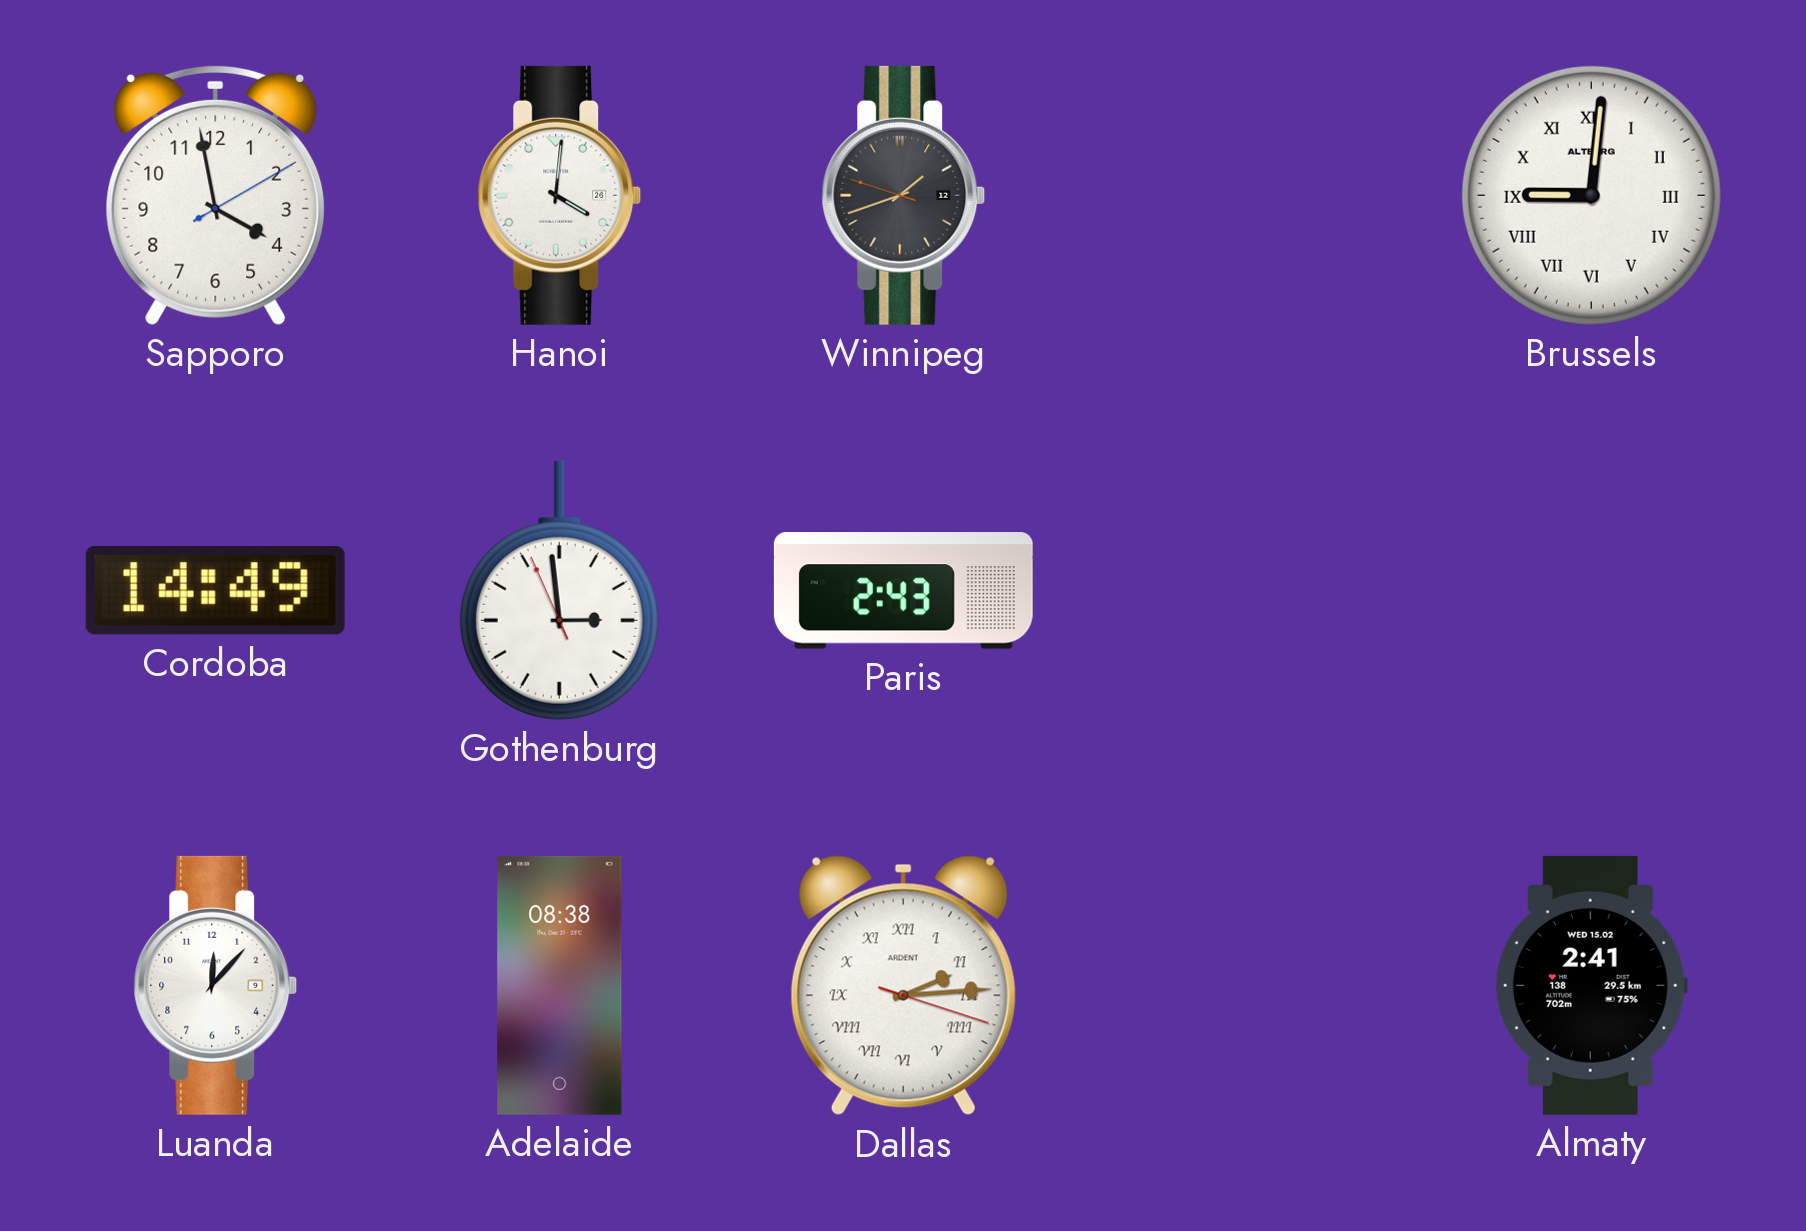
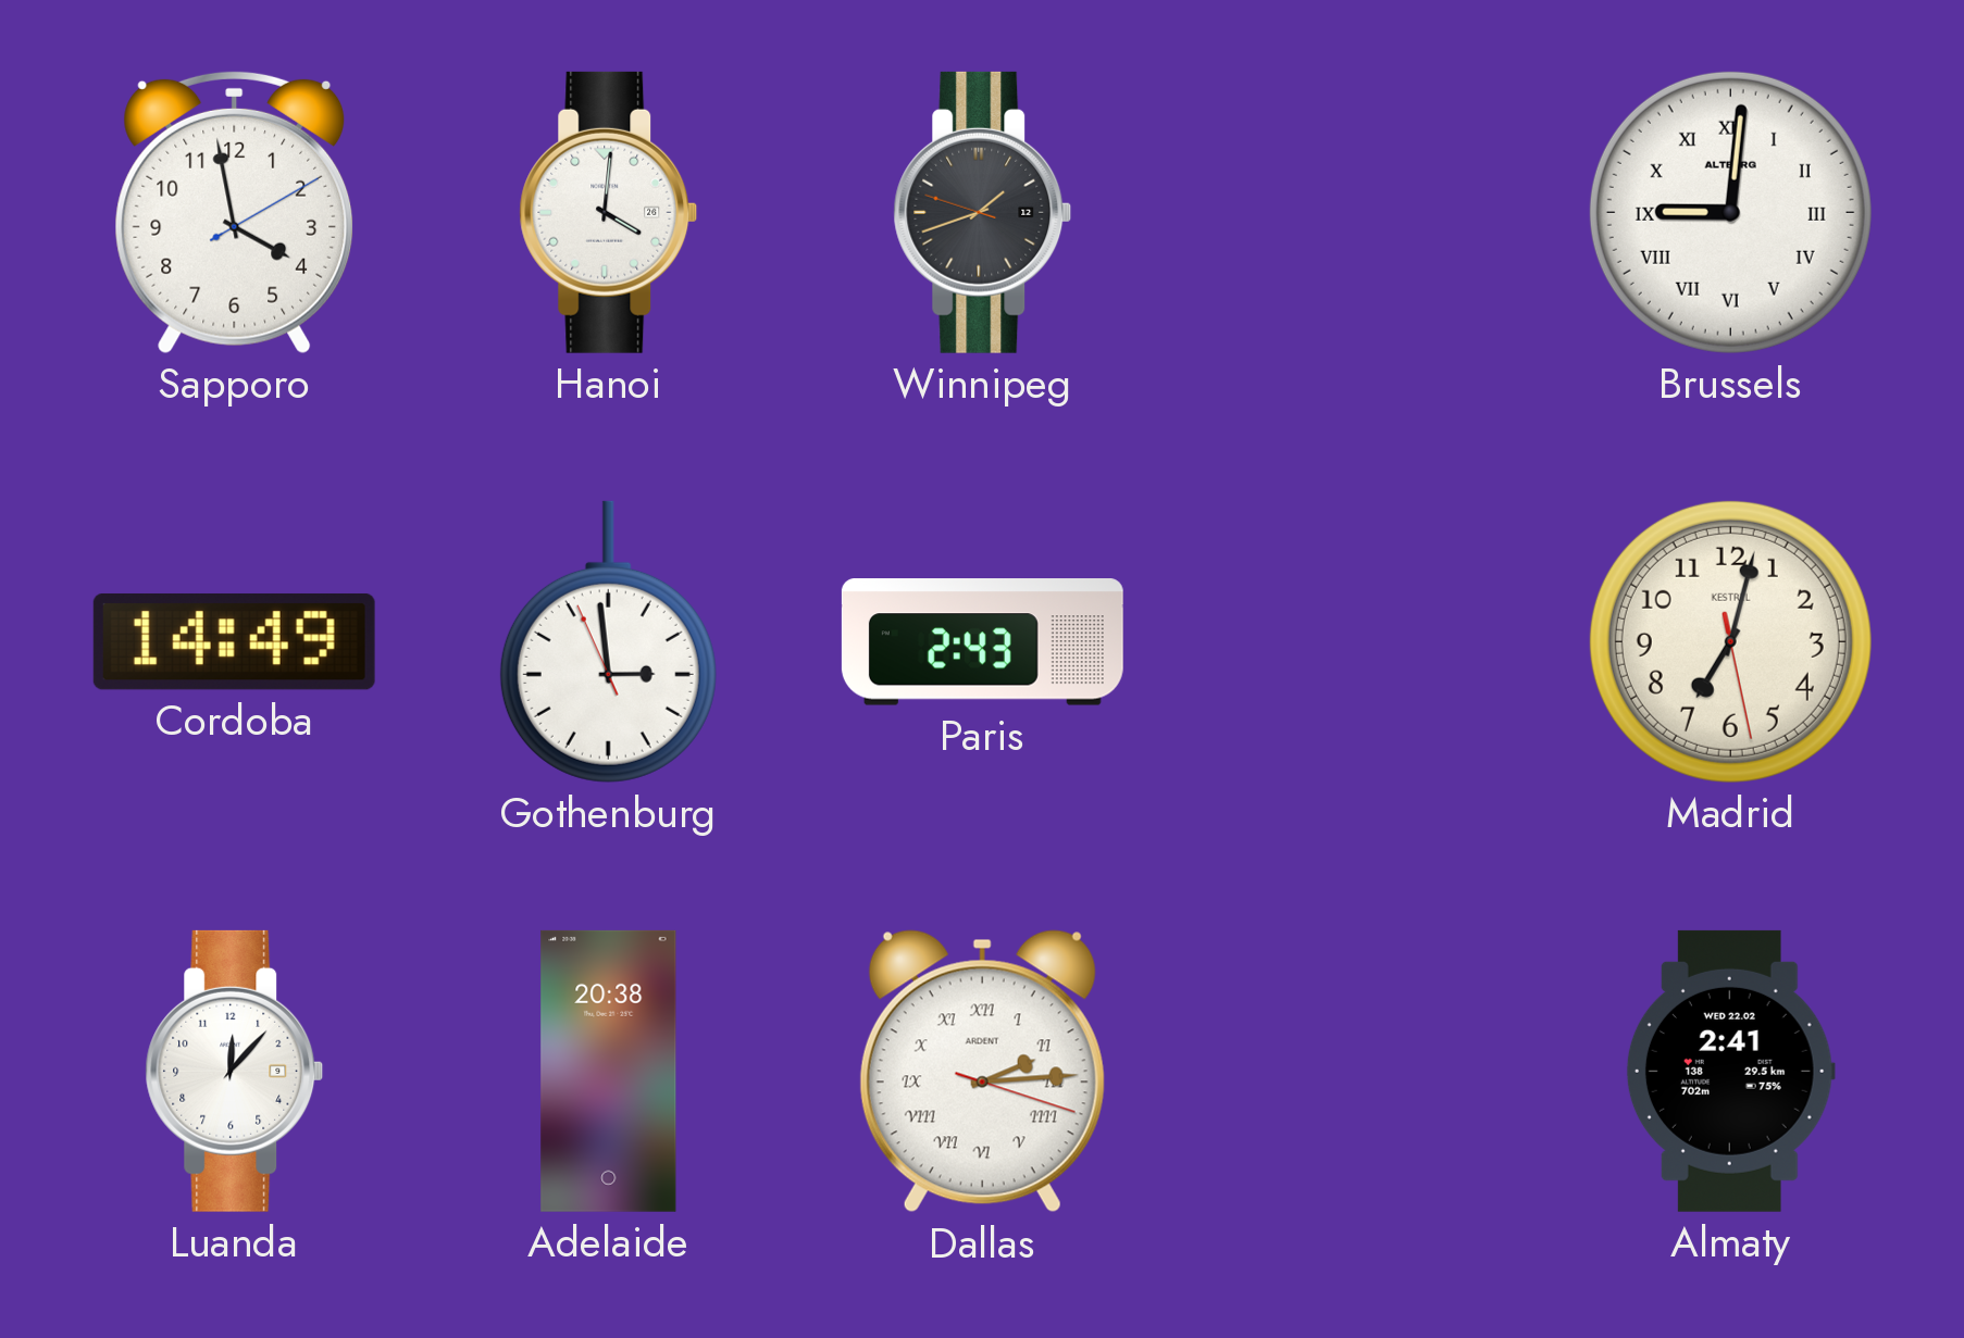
Madrid: none -> 7:02 (1730, 641)
Adelaide: 08:38 -> 20:38 (609, 1071)
Almaty date: WED 15.02 -> WED 22.02 (1730, 1071)
